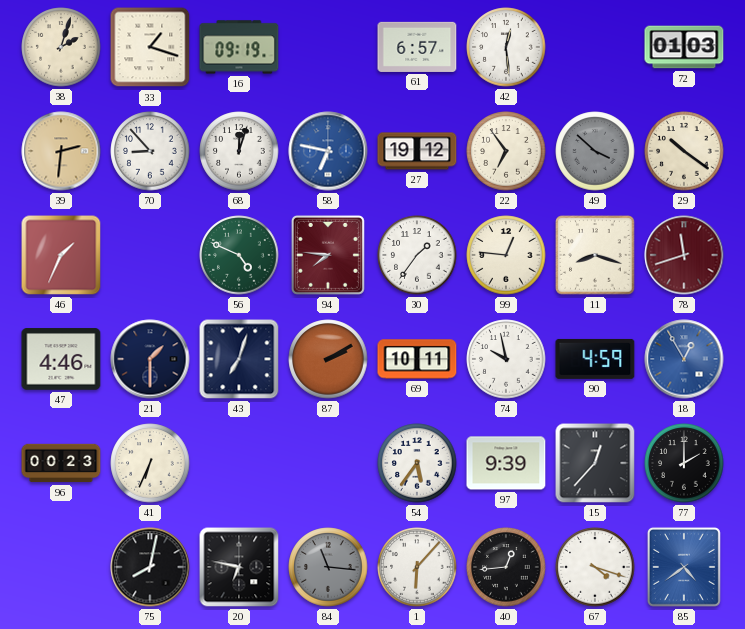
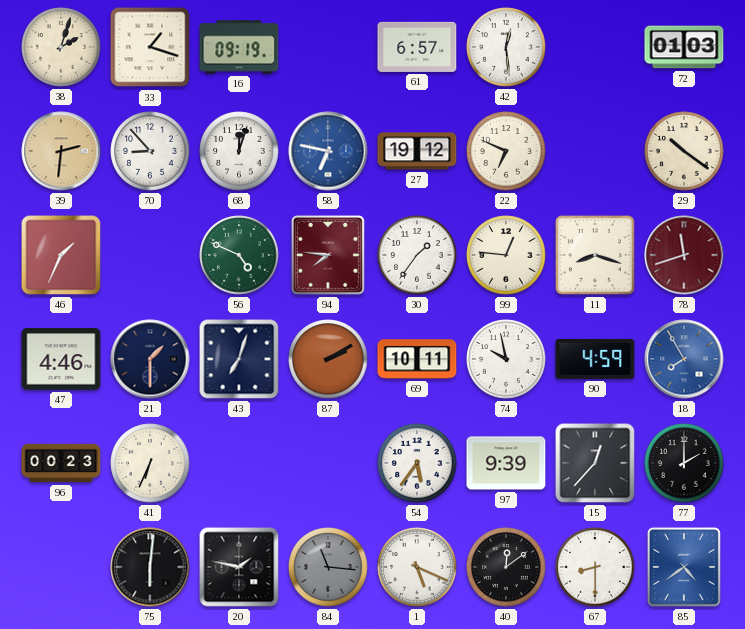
22: 6:54 -> 6:49 (506, 151)
49: 3:52 -> none (595, 151)
18: 12:55 -> 7:55 (684, 359)
75: 8:02 -> 6:01 (150, 567)
20: 6:47 -> 1:47 (239, 567)
1: 6:07 -> 5:19 (417, 567)
40: 12:44 -> 12:09 (506, 567)
67: 4:18 -> 8:30 (595, 567)
